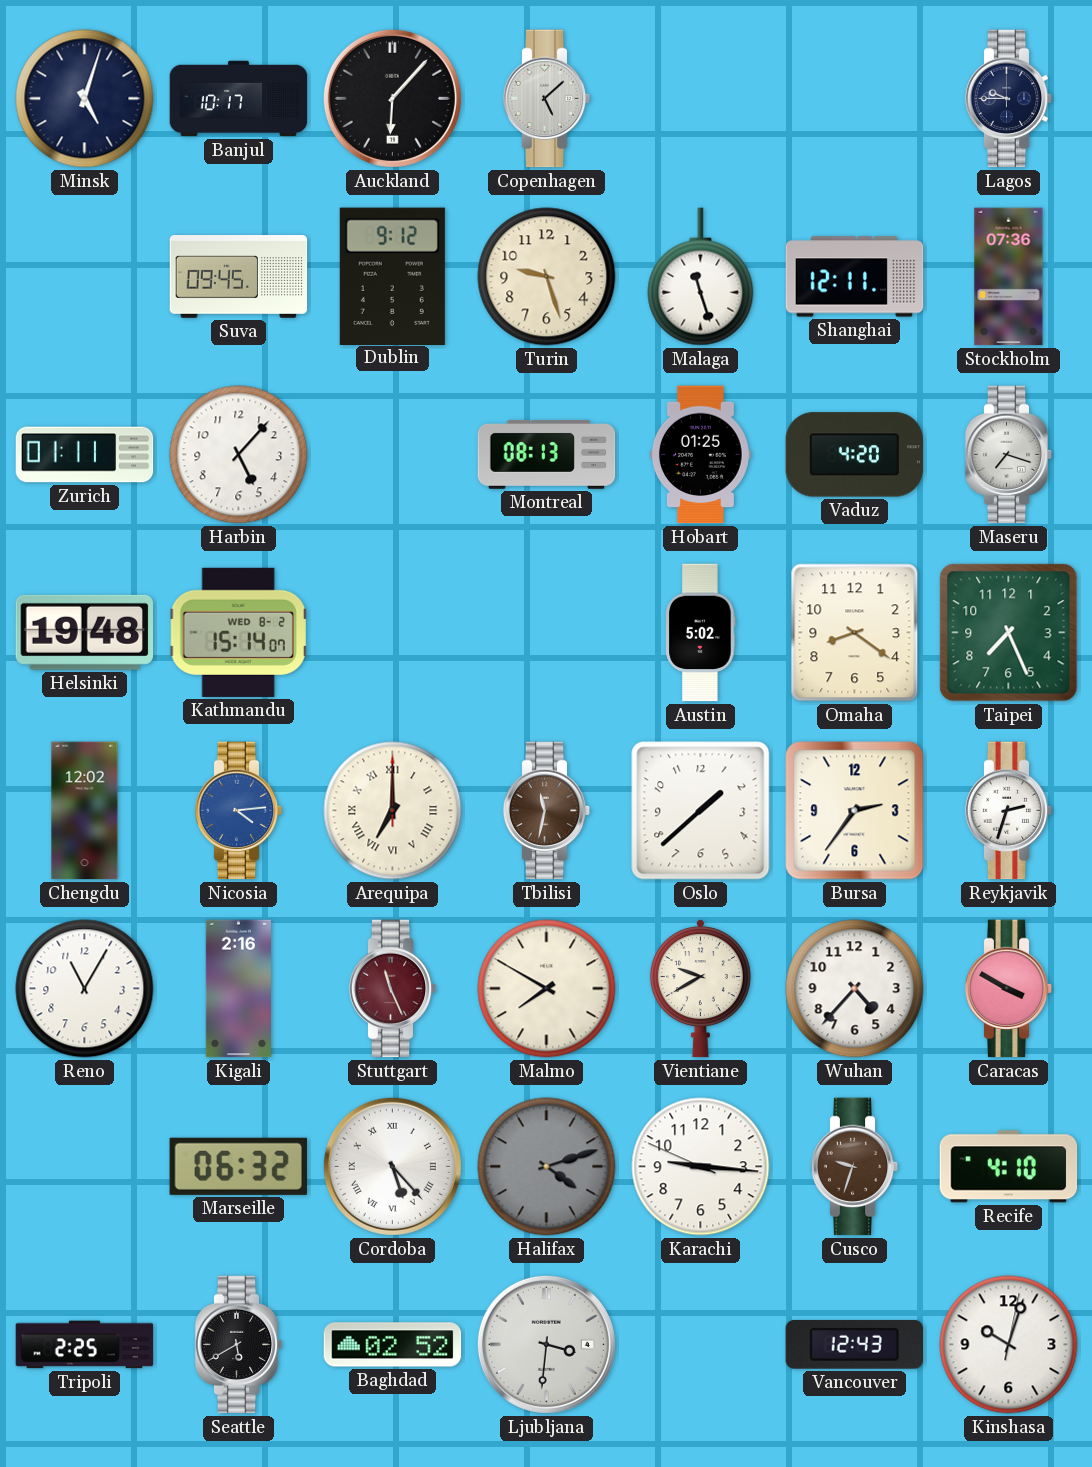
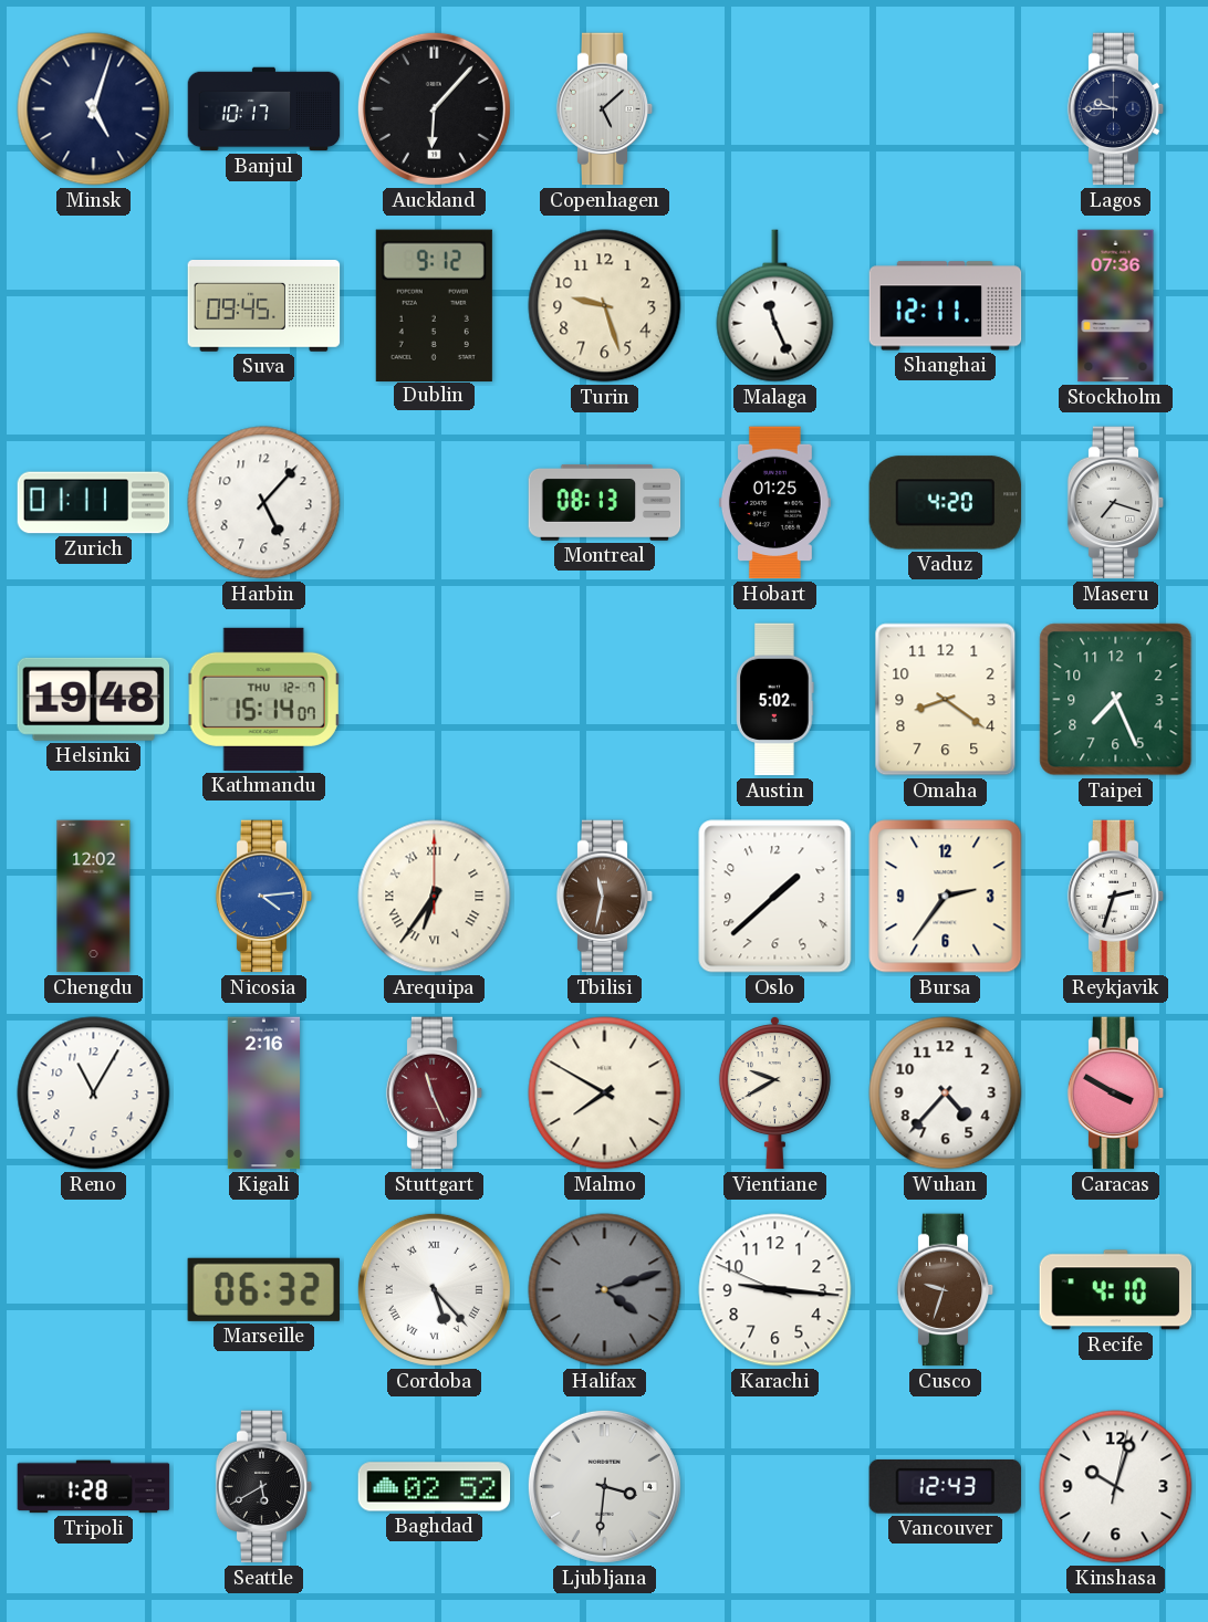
Malaga: 11:27 -> 11:26 (775, 306)
Kathmandu date: WED 8-2 -> THU 12-7 (264, 699)
Arequipa: 7:00 -> 6:36 (435, 897)
Tripoli: 2:25 -> 1:28 (94, 1487)
